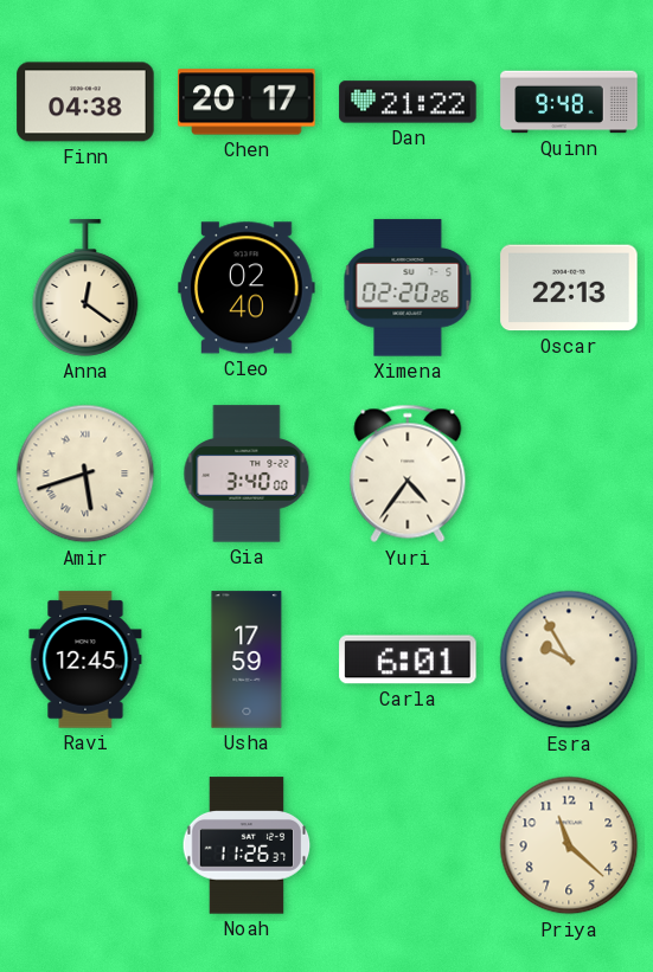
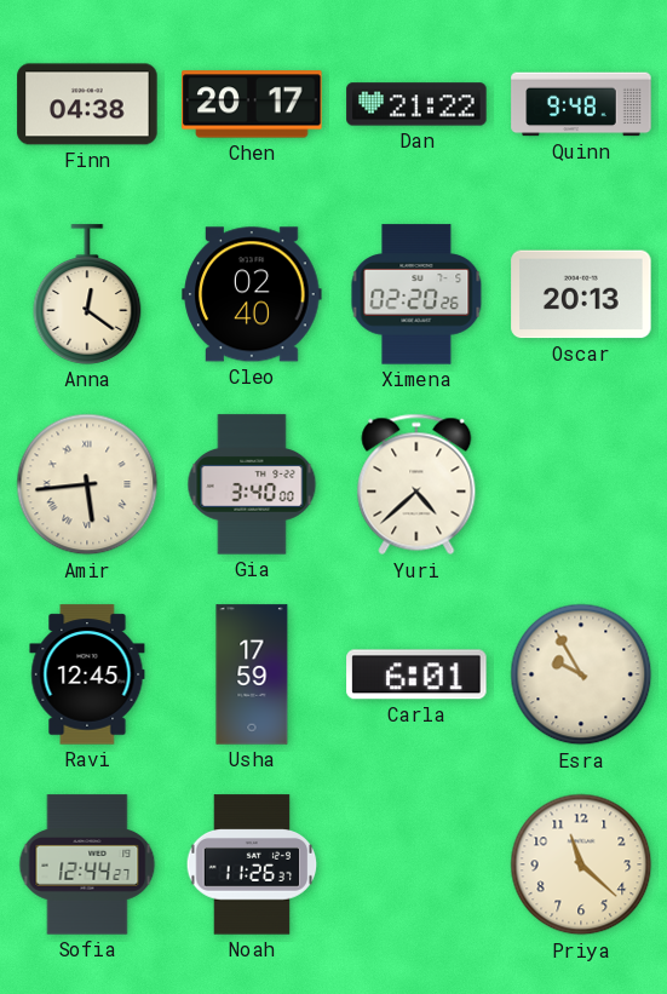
Oscar: 22:13 -> 20:13 (581, 294)
Amir: 5:42 -> 5:44 (87, 484)
Yuri: 4:36 -> 4:38 (416, 484)
Sofia: none -> 12:44 (87, 864)
